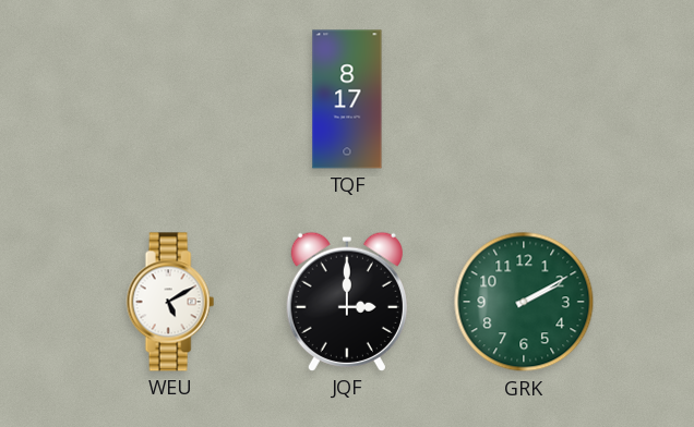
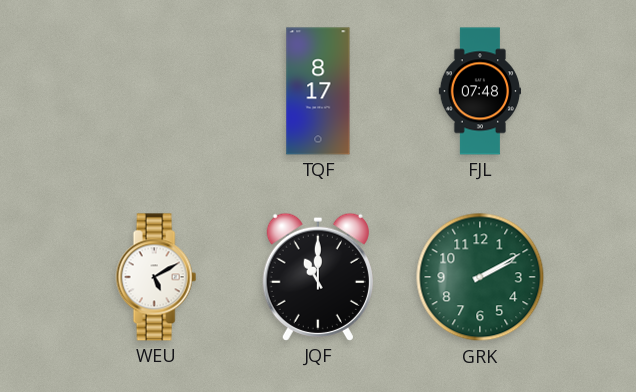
FJL: none -> 07:48 (480, 91)
JQF: 3:00 -> 11:00 (318, 277)
